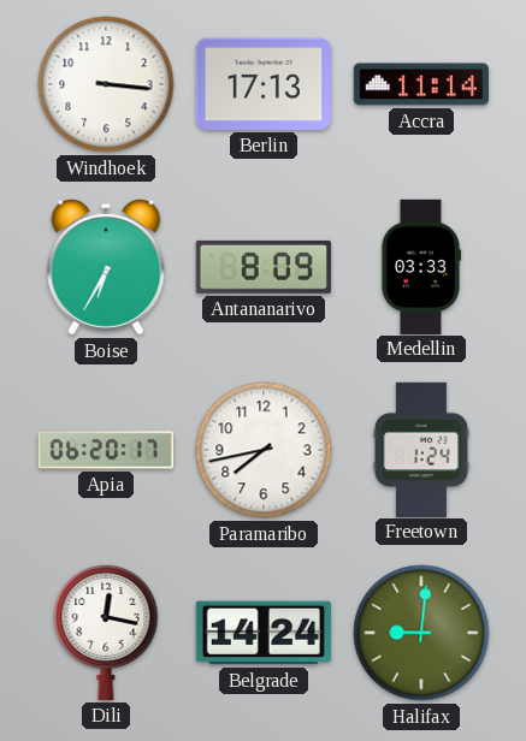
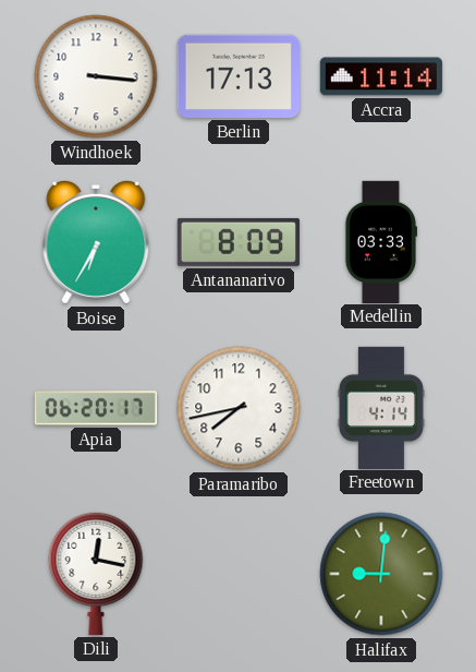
Freetown: 1:24 -> 4:14 (381, 407)
Belgrade: 14:24 -> none (264, 633)
